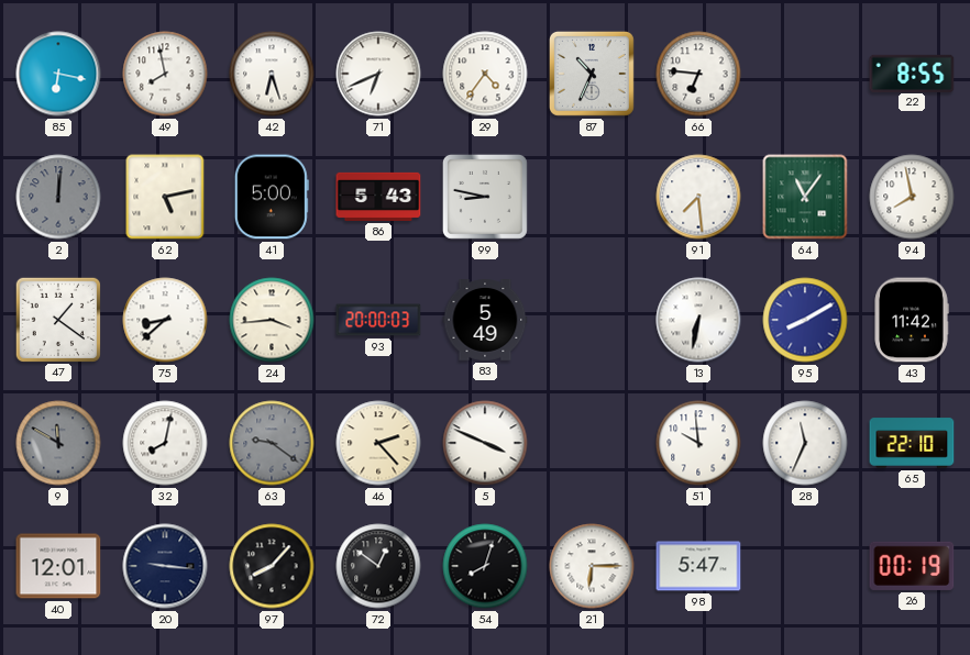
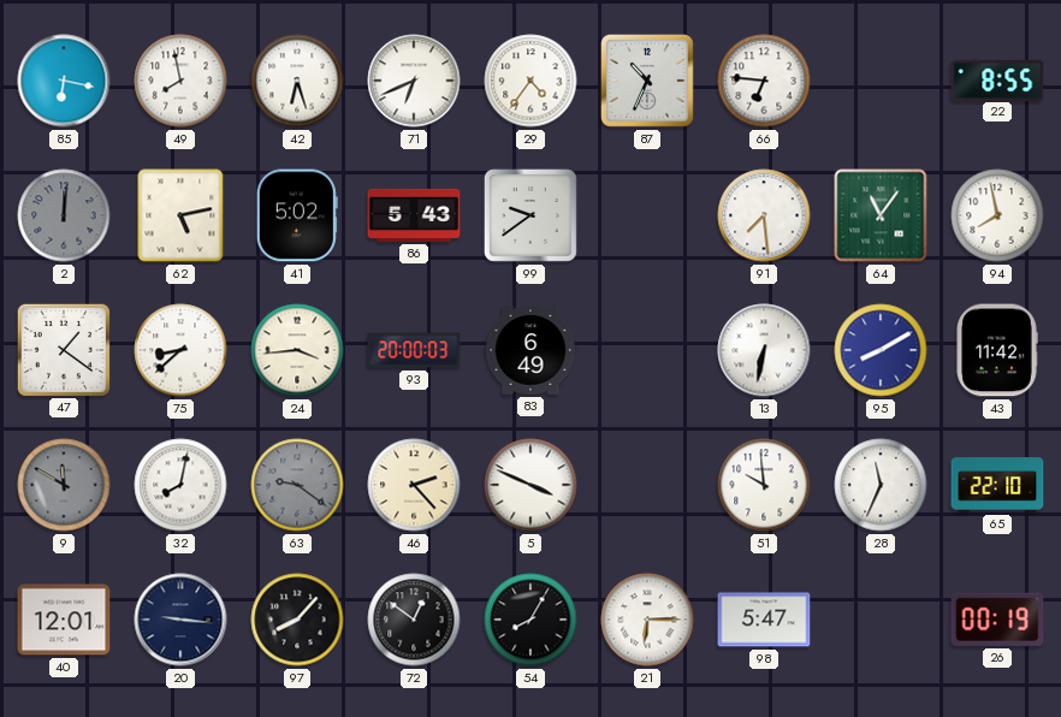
41: 5:00 -> 5:02 (297, 215)
99: 8:47 -> 9:39 (530, 215)
83: 5:49 -> 6:49 (530, 351)
54: 8:03 -> 8:05 (530, 620)
